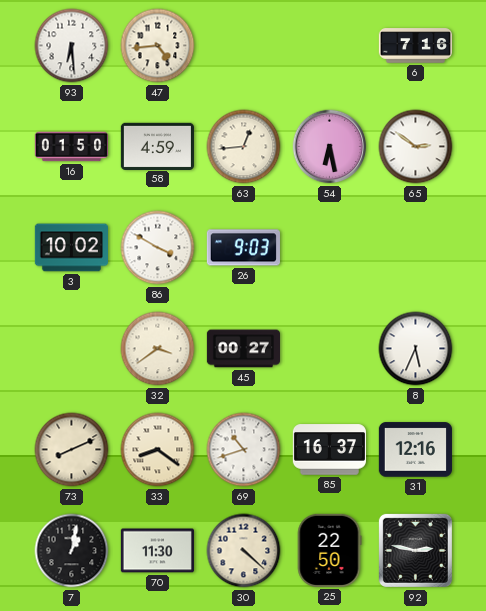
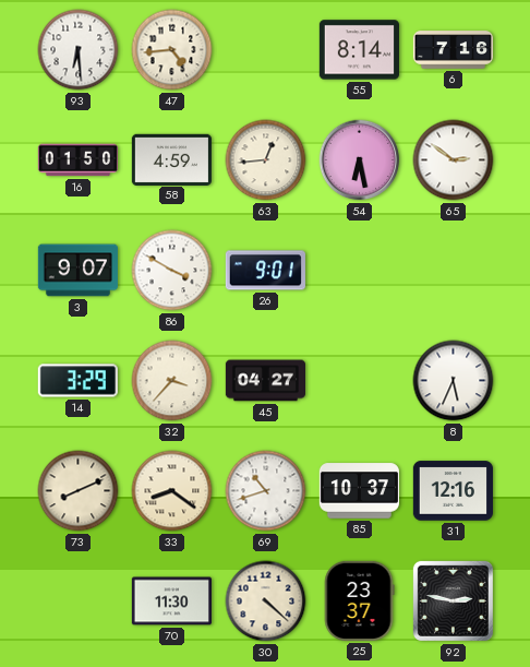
55: none -> 8:14 (359, 50)
3: 10:02 -> 9:07 (77, 271)
26: 9:03 -> 9:01 (265, 271)
14: none -> 3:29 (77, 381)
32: 3:39 -> 3:37 (172, 381)
45: 00:27 -> 04:27 (265, 381)
85: 16:37 -> 10:37 (359, 491)
7: 1:02 -> none (72, 551)
25: 22:50 -> 23:37 (359, 600)
